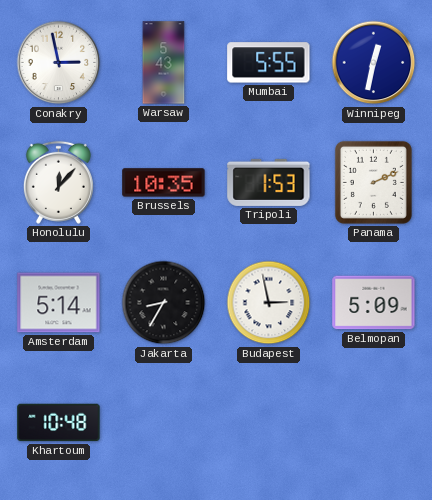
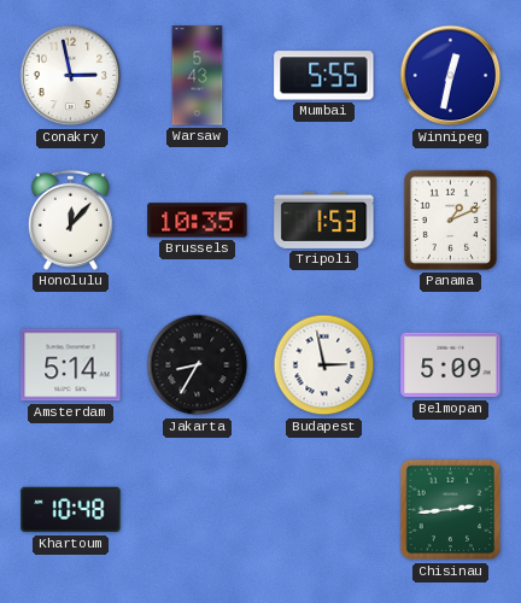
Panama: 2:11 -> 1:11 (450, 219)
Chisinau: none -> 2:44 (451, 510)
